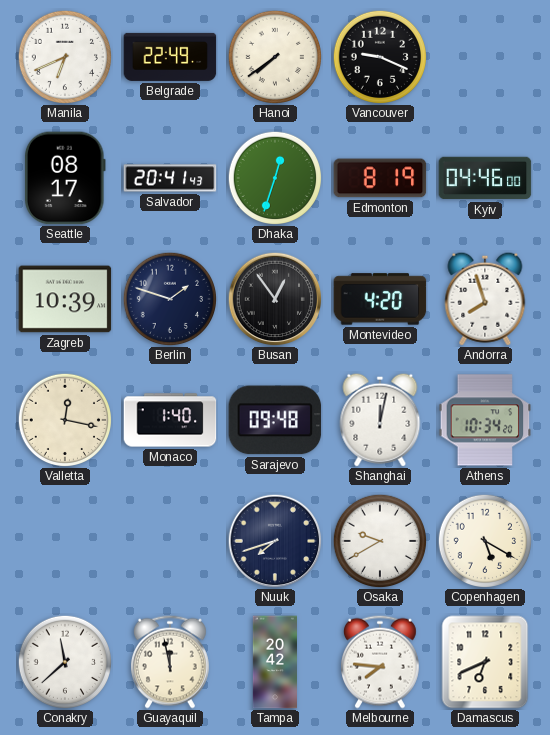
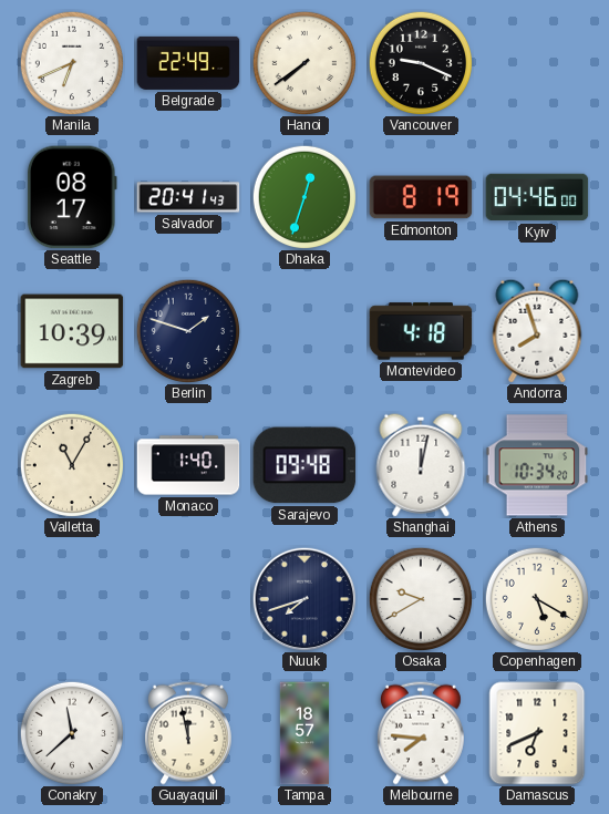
Busan: 12:54 -> none (275, 299)
Montevideo: 4:20 -> 4:18 (421, 331)
Valletta: 12:17 -> 11:05 (71, 464)
Tampa: 20:42 -> 18:57 (303, 733)
